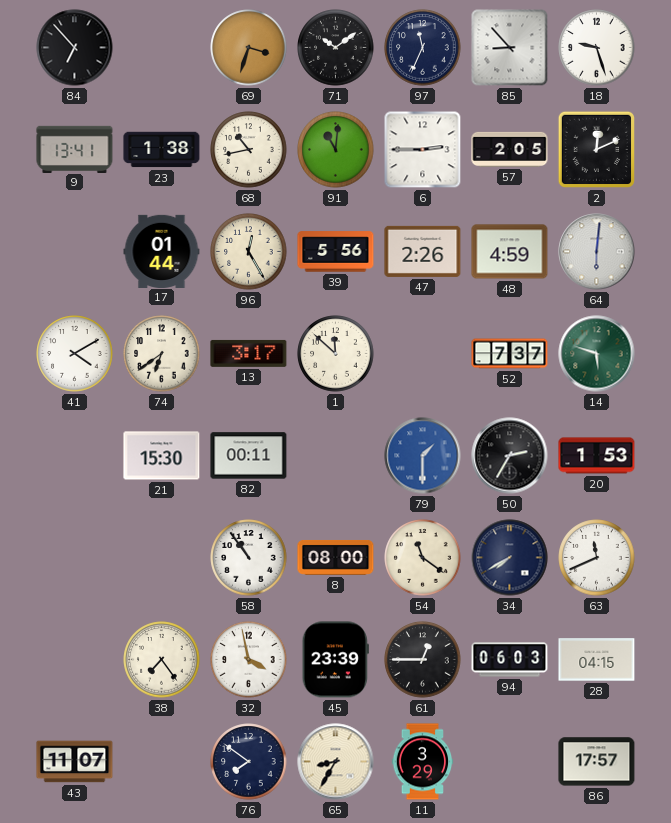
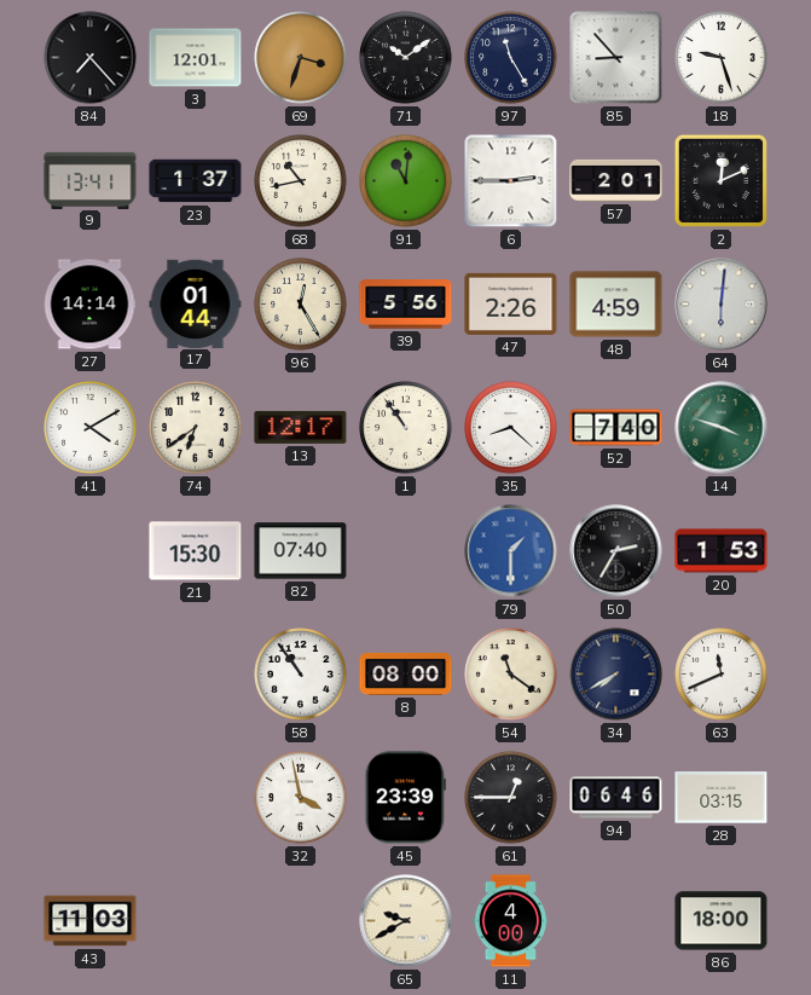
84: 6:53 -> 7:23 (91, 58)
3: none -> 12:01 (196, 58)
97: 11:34 -> 11:25 (511, 58)
23: 1:38 -> 1:37 (196, 181)
57: 2:05 -> 2:01 (616, 180)
27: none -> 14:14 (89, 305)
13: 3:17 -> 12:17 (301, 427)
1: 11:52 -> 10:54 (406, 428)
35: none -> 8:22 (511, 428)
52: 7:37 -> 7:40 (616, 428)
14: 5:48 -> 3:48 (722, 428)
82: 00:11 -> 07:40 (301, 551)
38: 7:24 -> none (162, 660)
94: 06:03 -> 06:46 (616, 798)
28: 04:15 -> 03:15 (722, 798)
43: 11:07 -> 11:03 (91, 921)
76: 7:51 -> none (249, 762)
65: 8:35 -> 9:40 (406, 921)
11: 3:29 -> 4:00 (511, 921)
86: 17:57 -> 18:00 (722, 921)
